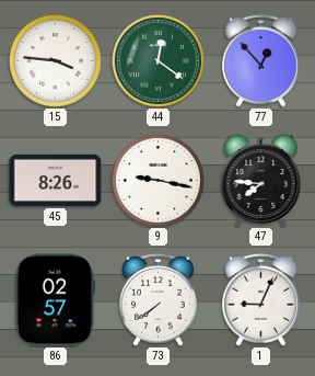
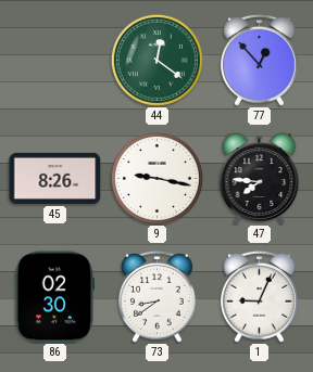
15: 3:46 -> none (55, 60)
86: 02:57 -> 02:30 (55, 297)
73: 7:39 -> 8:39 (158, 296)
